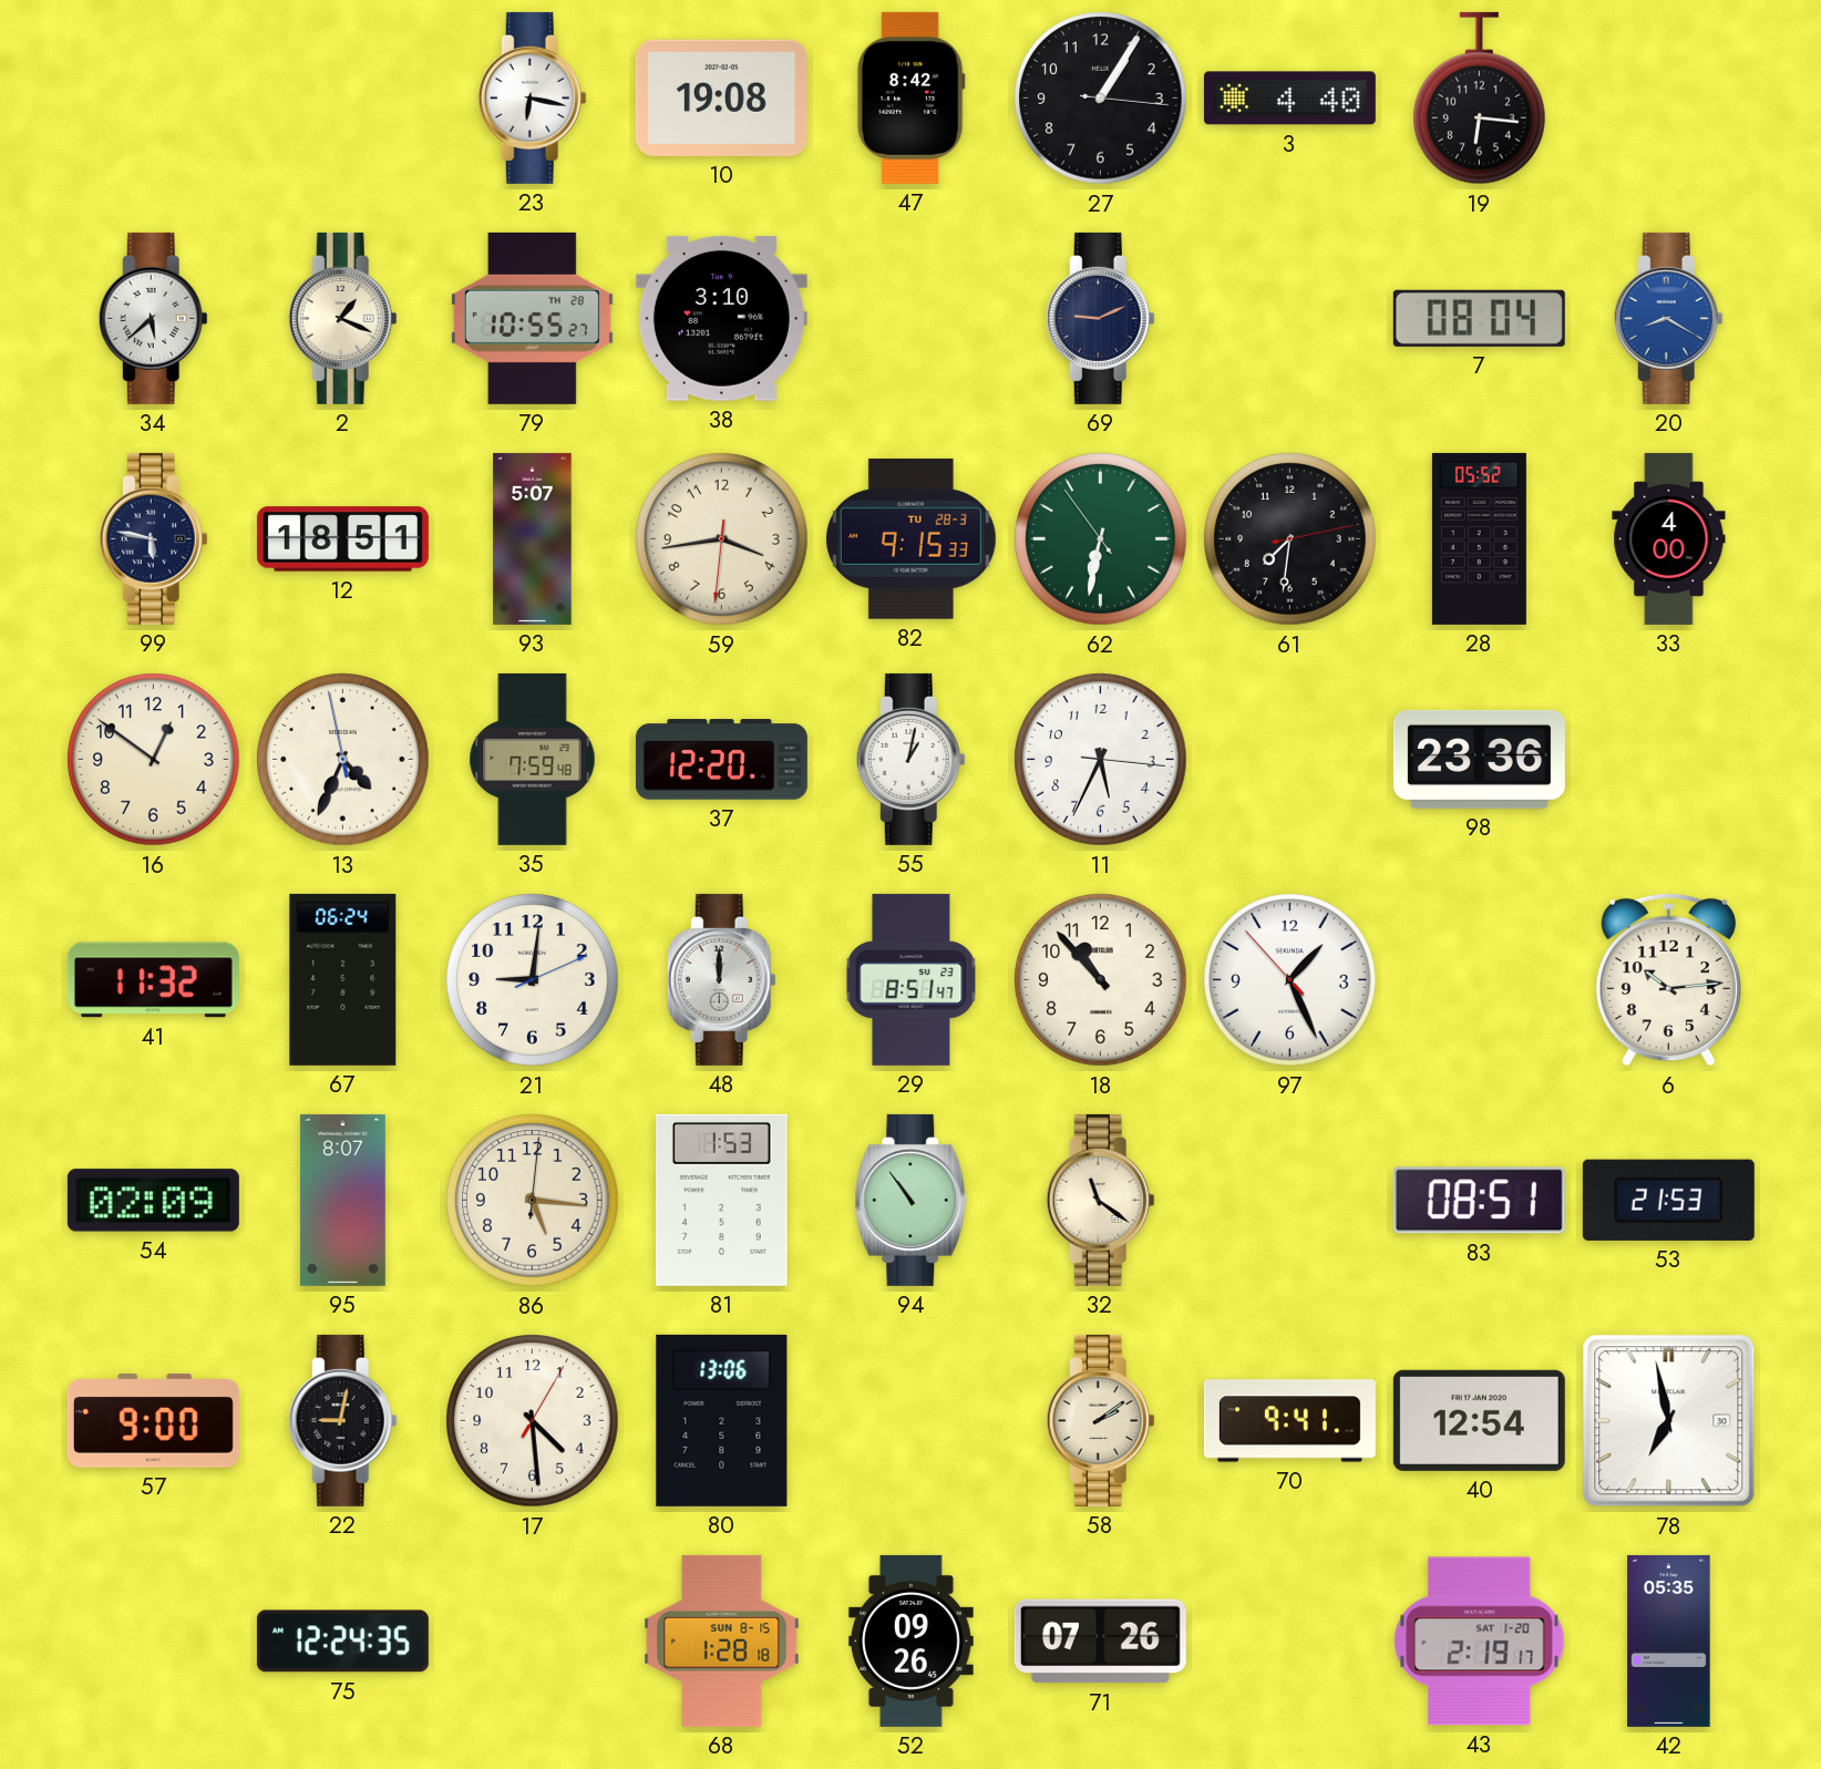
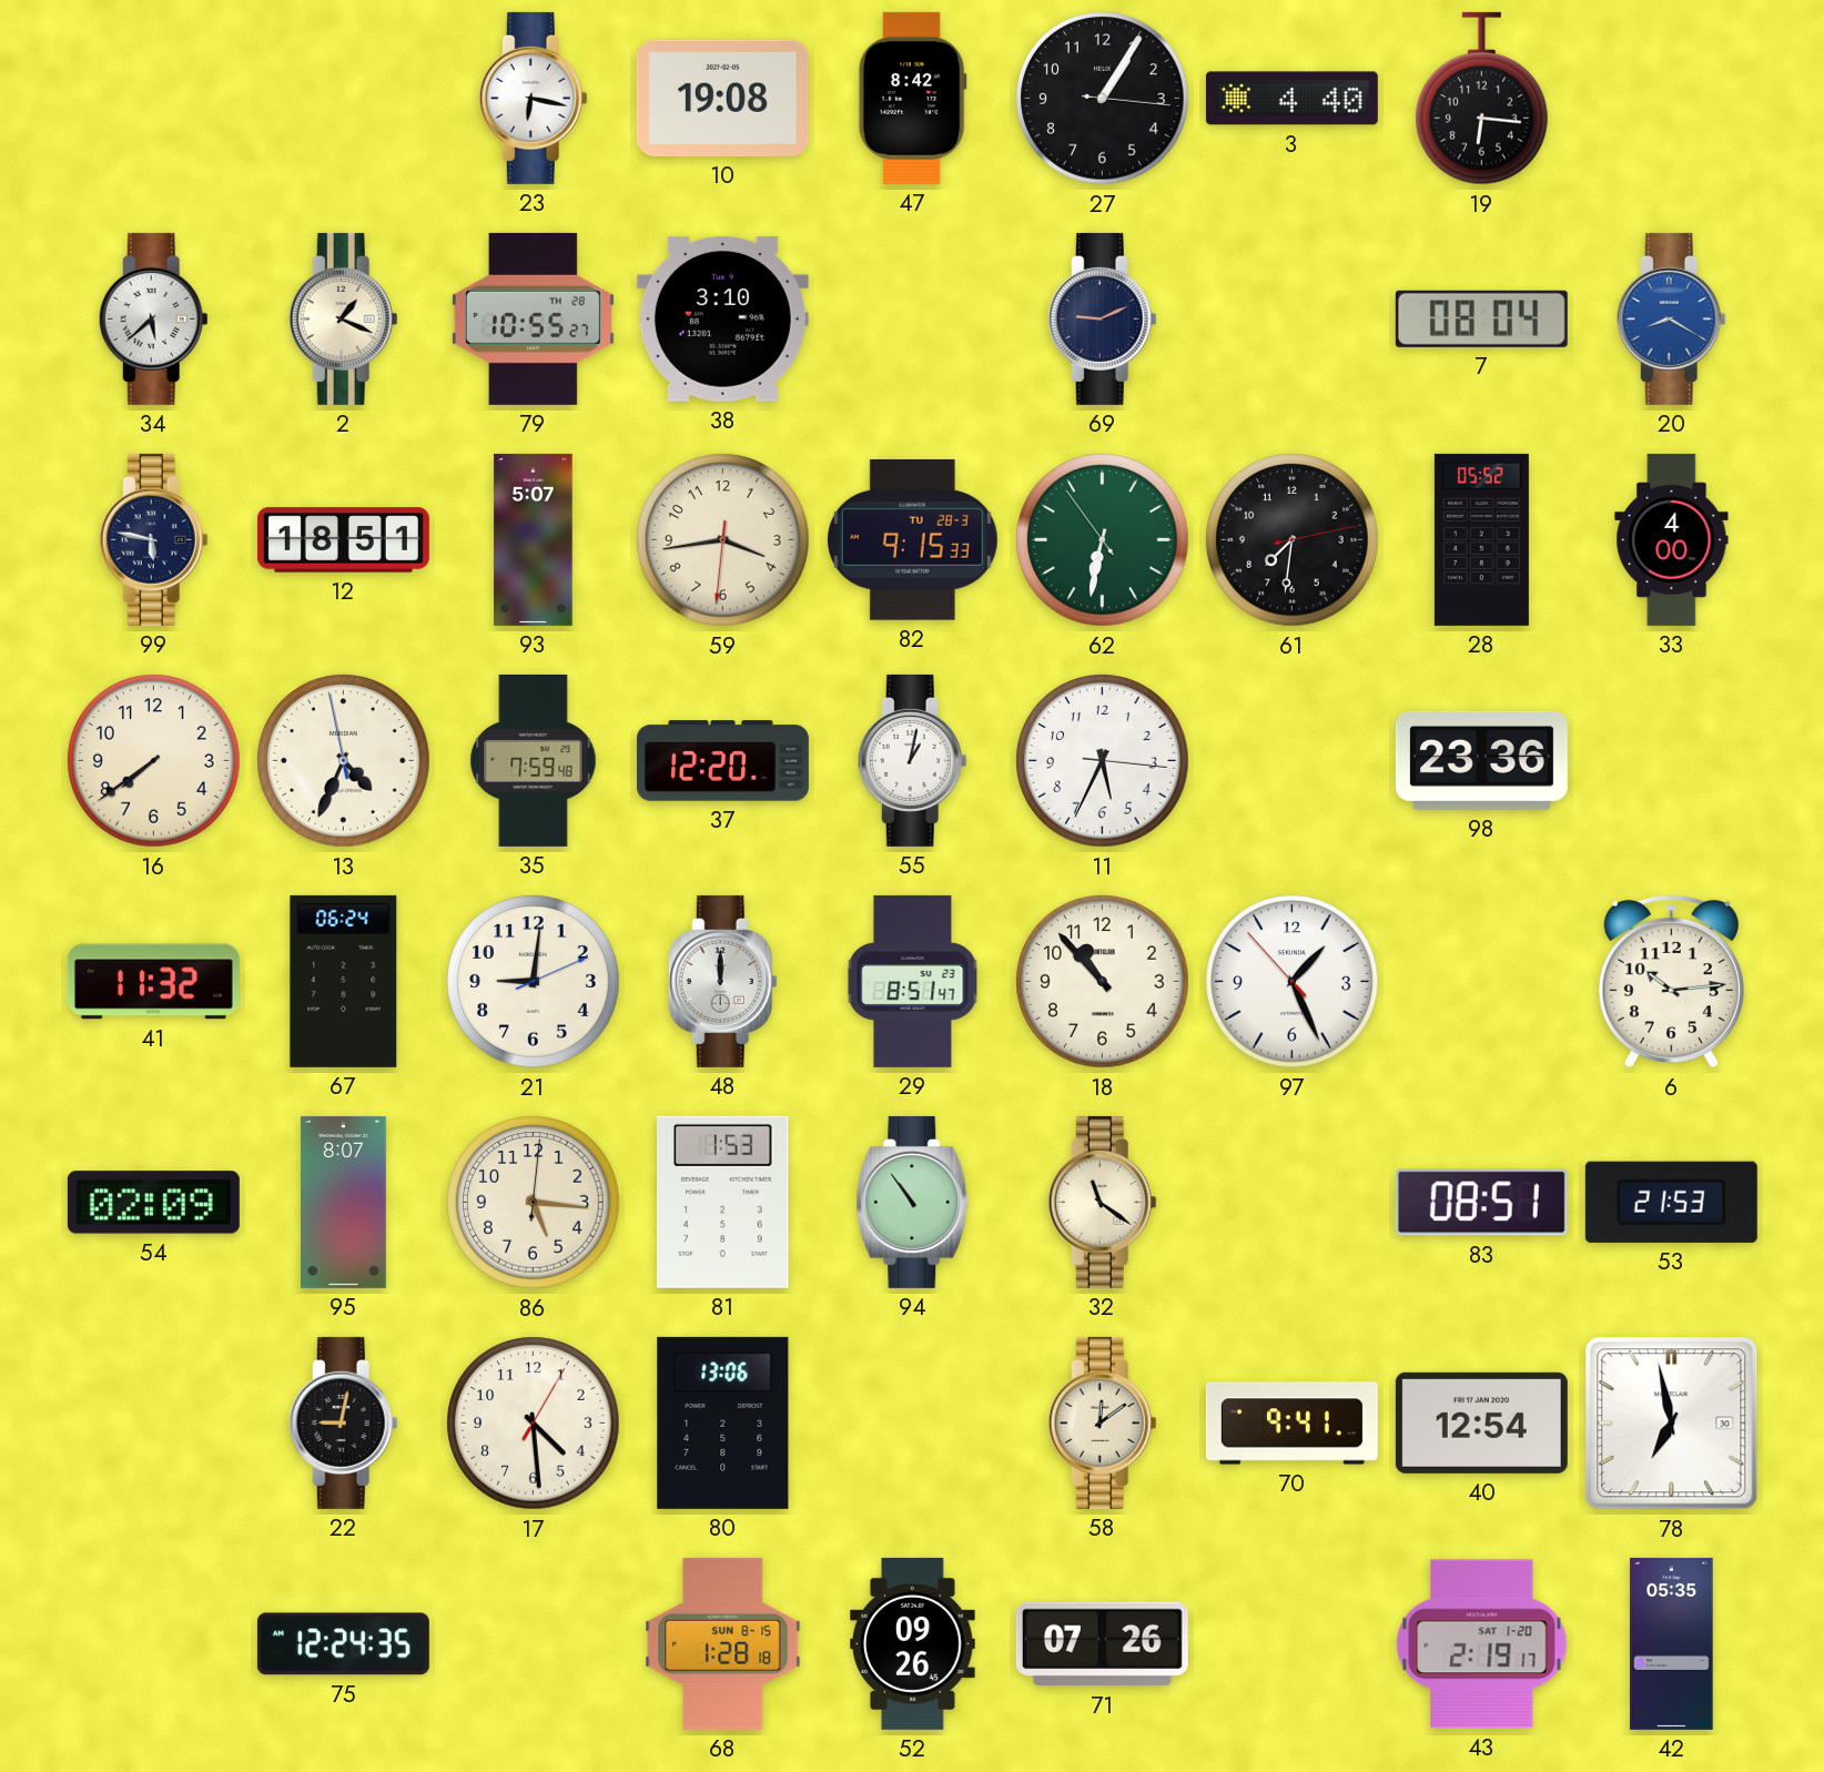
16: 12:51 -> 7:39 (154, 761)
57: 9:00 -> none (153, 1421)
58: 2:09 -> 12:09 (1102, 1422)
